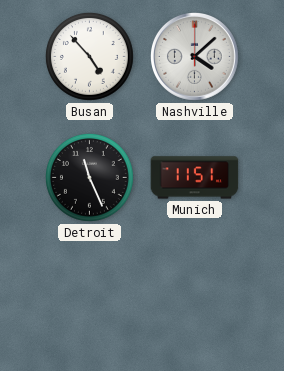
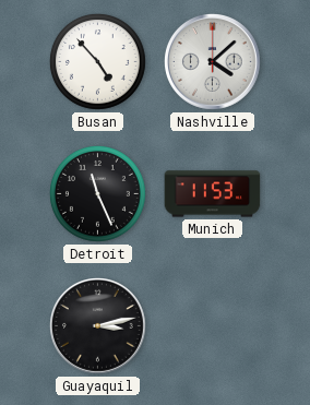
Munich: 11:51 -> 11:53 (213, 194)
Guayaquil: none -> 3:13 (98, 326)
